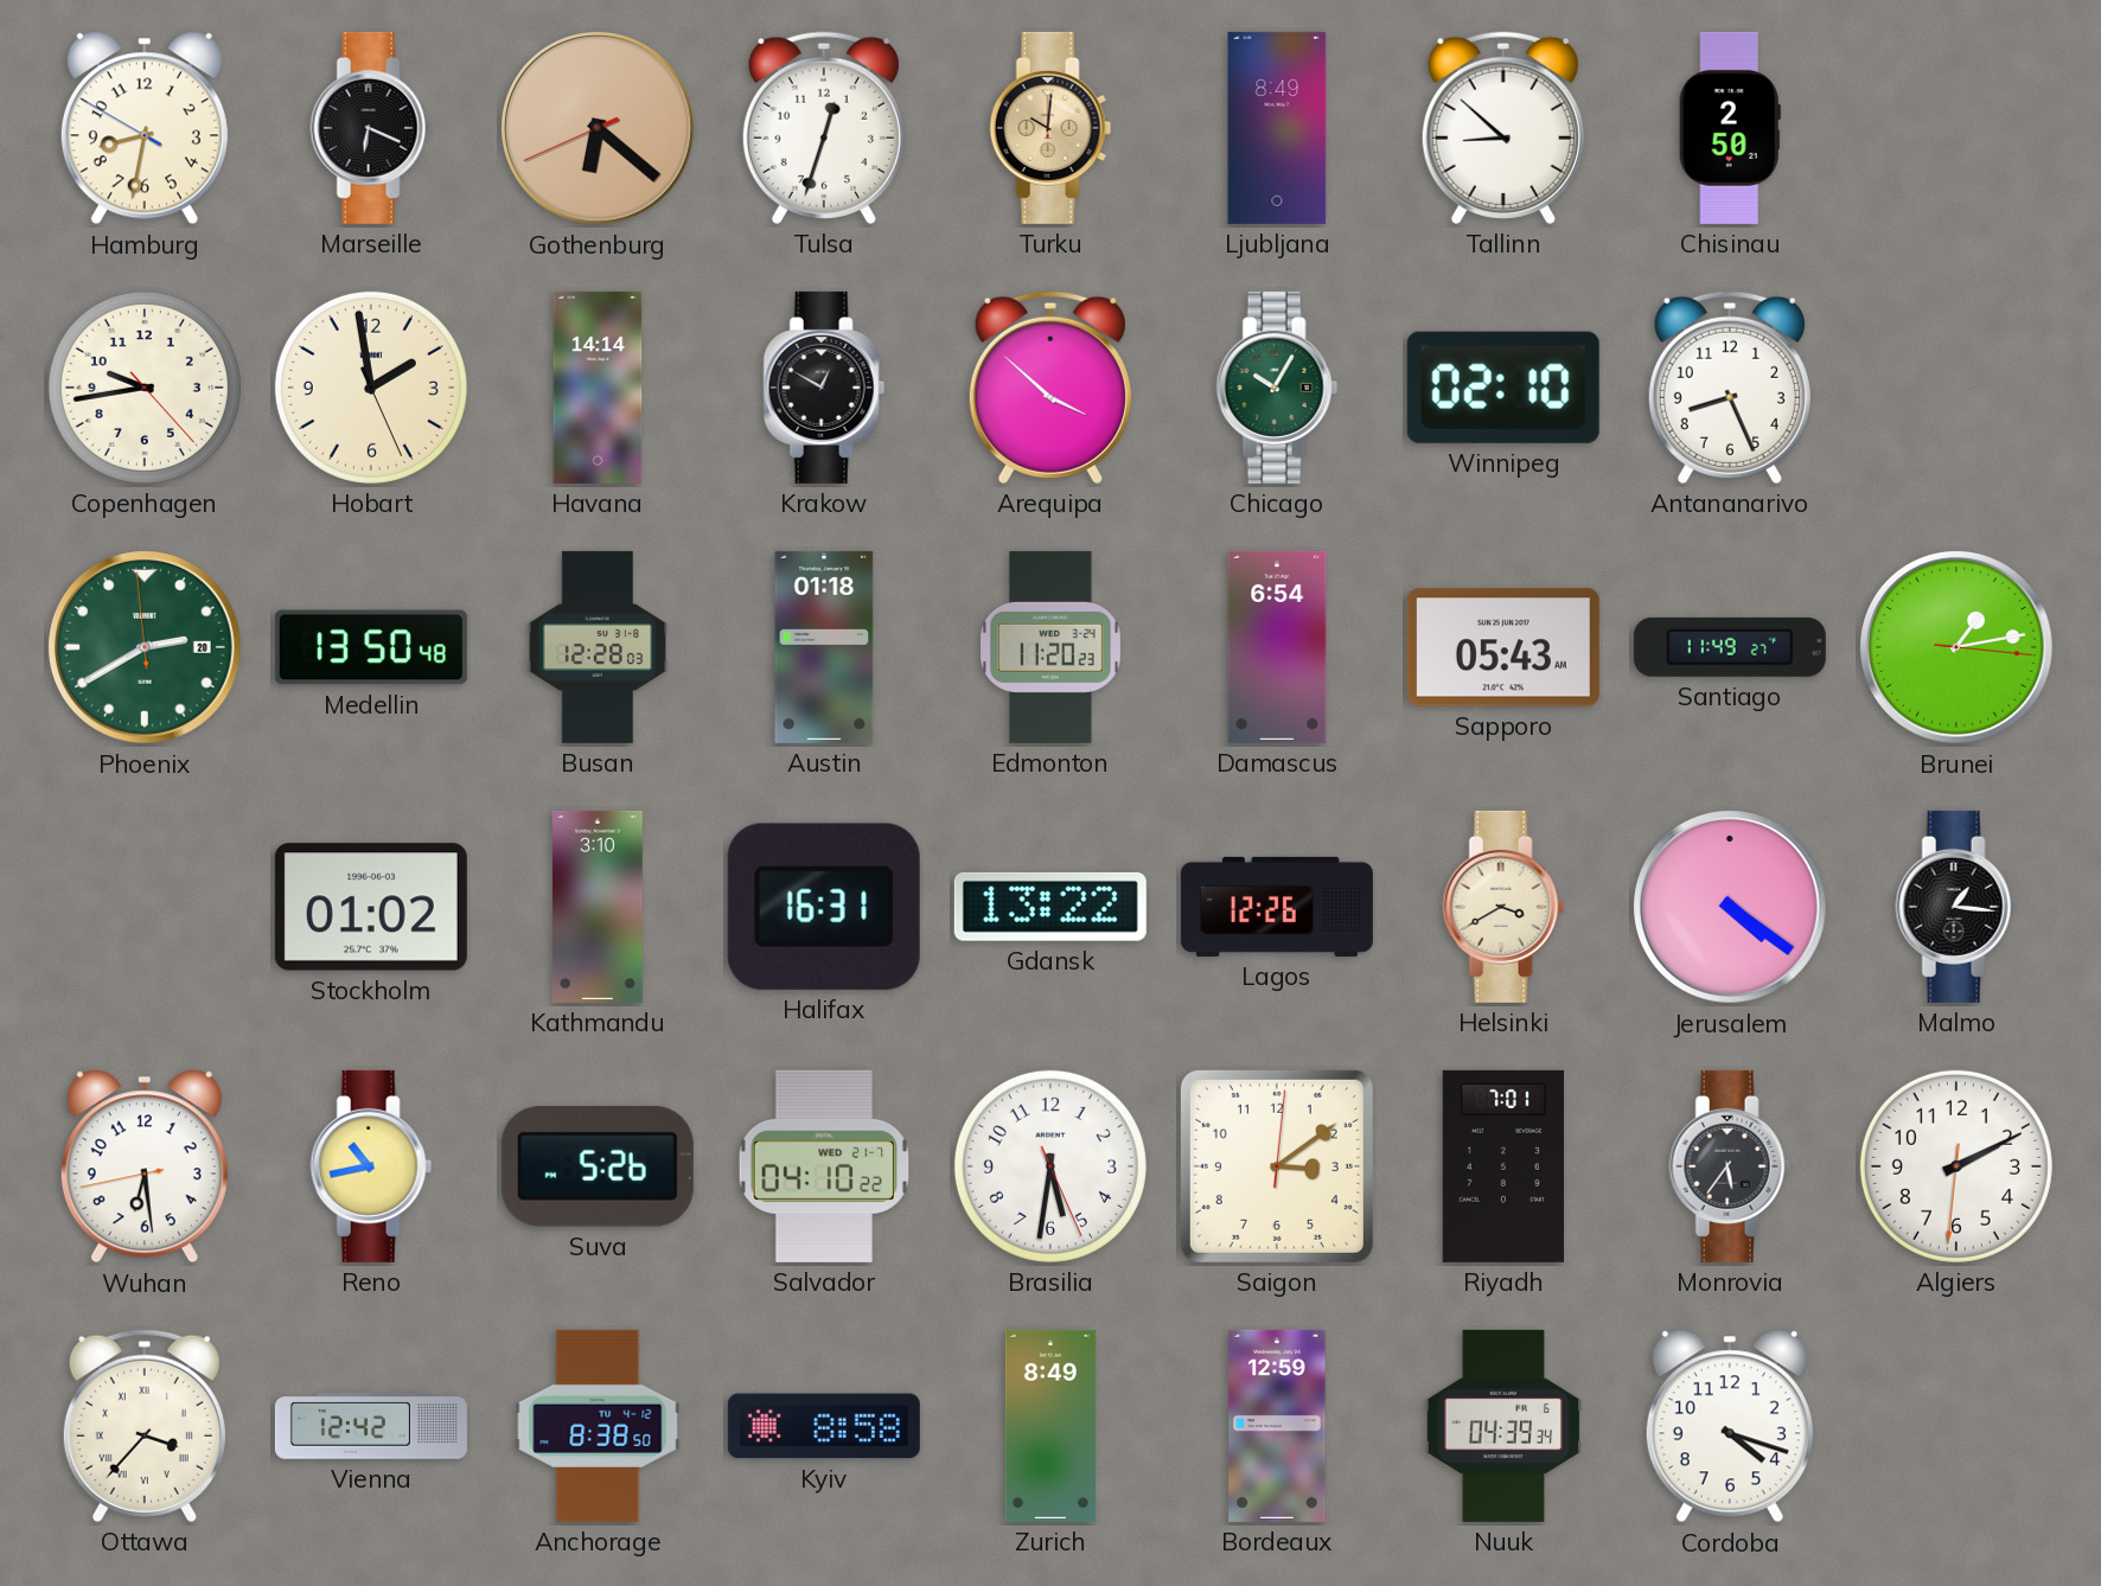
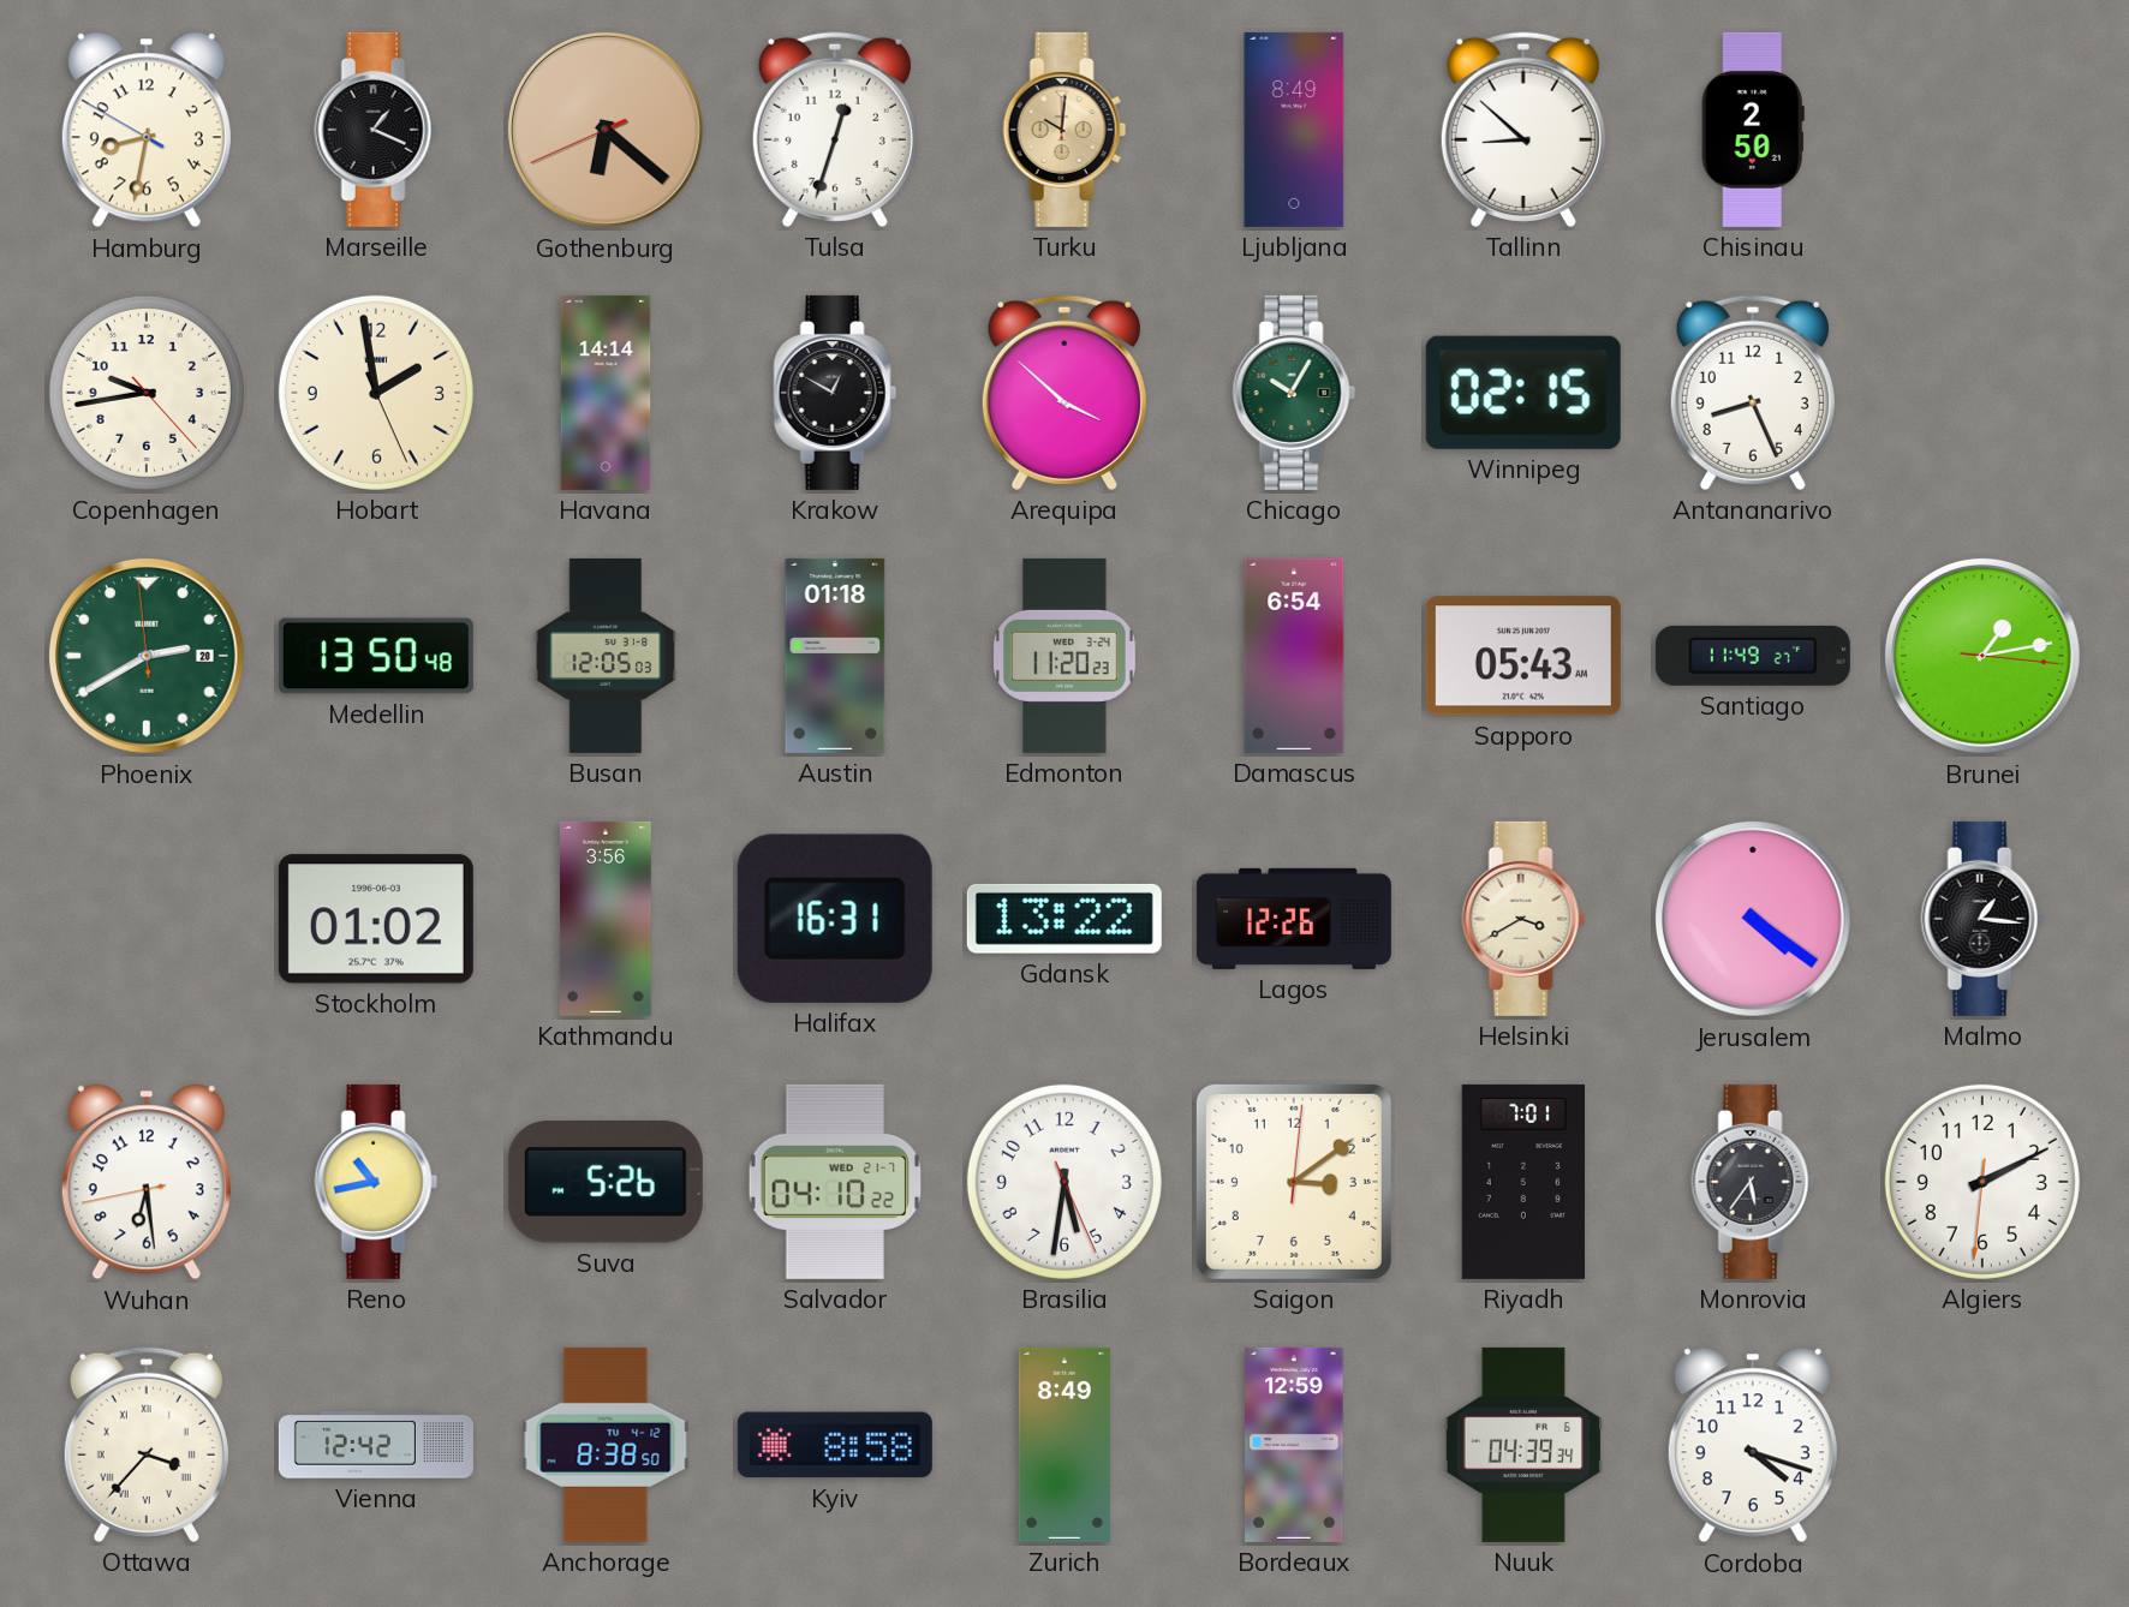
Marseille: 6:19 -> 1:19 (376, 130)
Winnipeg: 02:10 -> 02:15 (1523, 393)
Busan: 12:28 -> 12:05 (606, 656)
Kathmandu: 3:10 -> 3:56 (606, 919)
